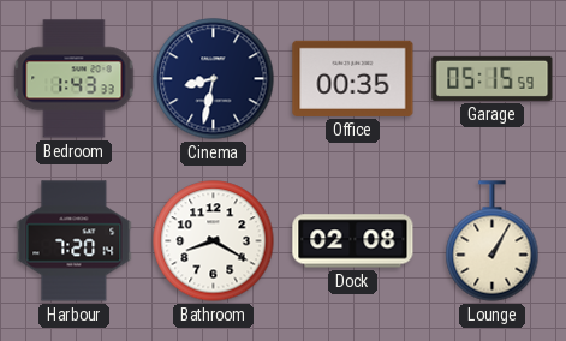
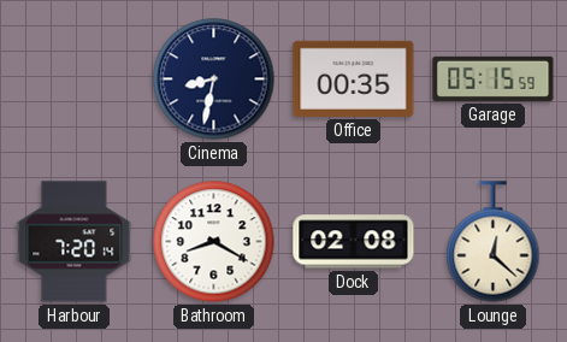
Bedroom: 1:43 -> none (75, 79)
Lounge: 1:05 -> 12:22 (494, 242)
